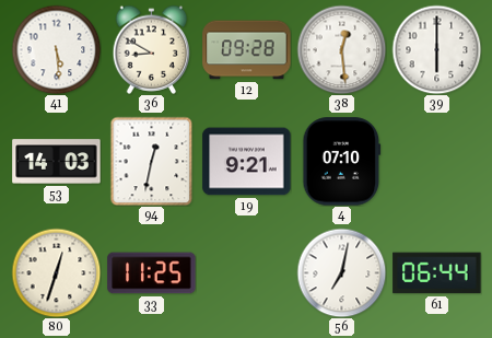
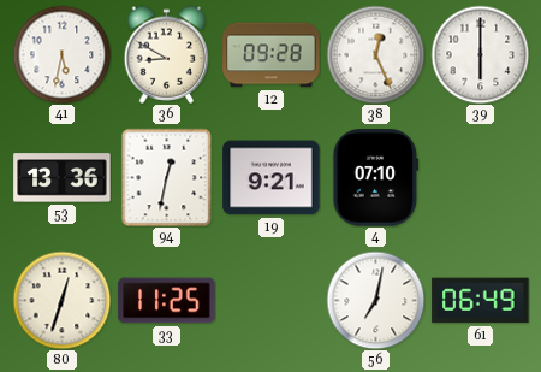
41: 5:29 -> 5:32 (61, 54)
38: 12:29 -> 12:26 (375, 54)
53: 14:03 -> 13:36 (63, 178)
61: 06:44 -> 06:49 (481, 301)
